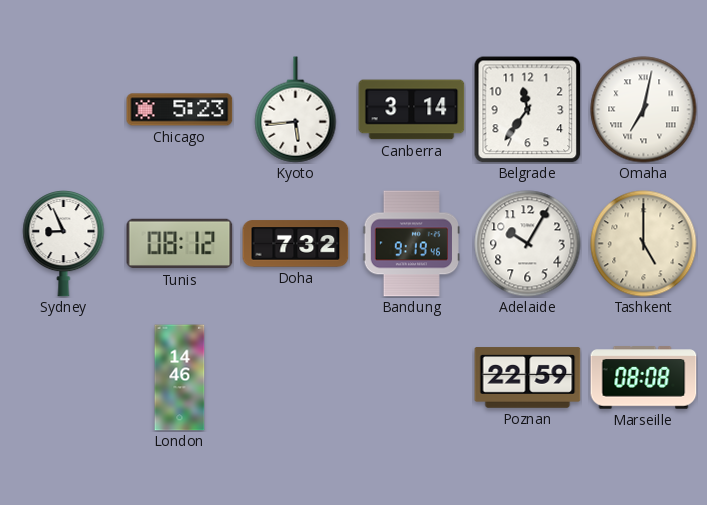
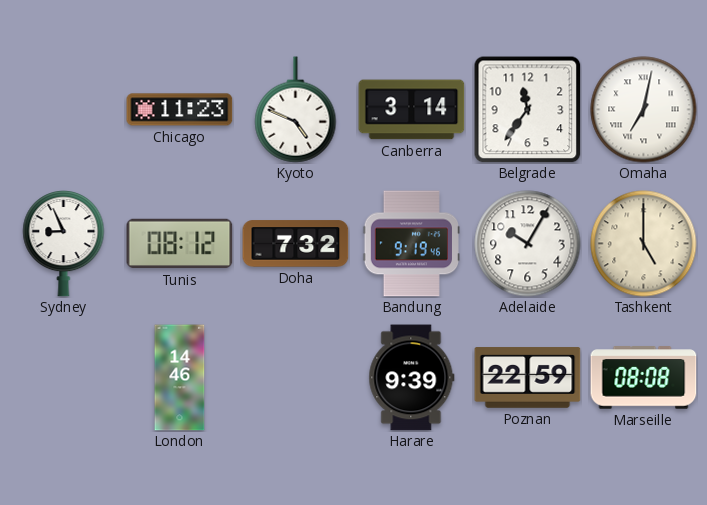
Chicago: 5:23 -> 11:23 (180, 110)
Kyoto: 5:44 -> 4:49 (296, 110)
Harare: none -> 9:39 (412, 378)
